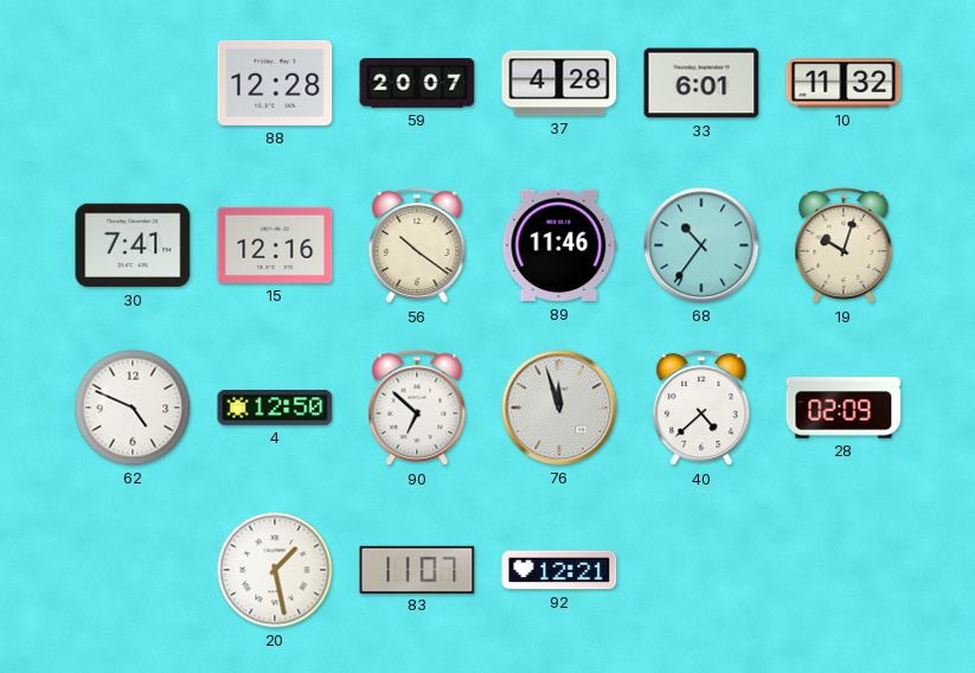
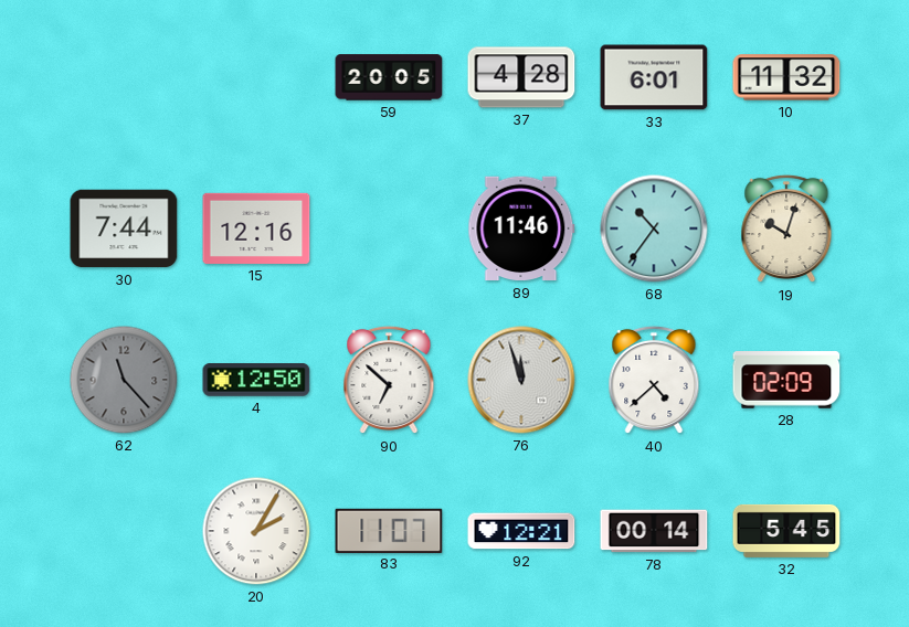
88: 12:28 -> none (275, 83)
59: 20:07 -> 20:05 (389, 77)
30: 7:41 -> 7:44 (124, 229)
56: 10:21 -> none (417, 245)
62: 4:49 -> 11:23 (124, 380)
62 dial: white -> grey (124, 380)
20: 1:28 -> 2:05 (256, 531)
78: none -> 00:14 (654, 531)
32: none -> 5:45 (786, 531)
